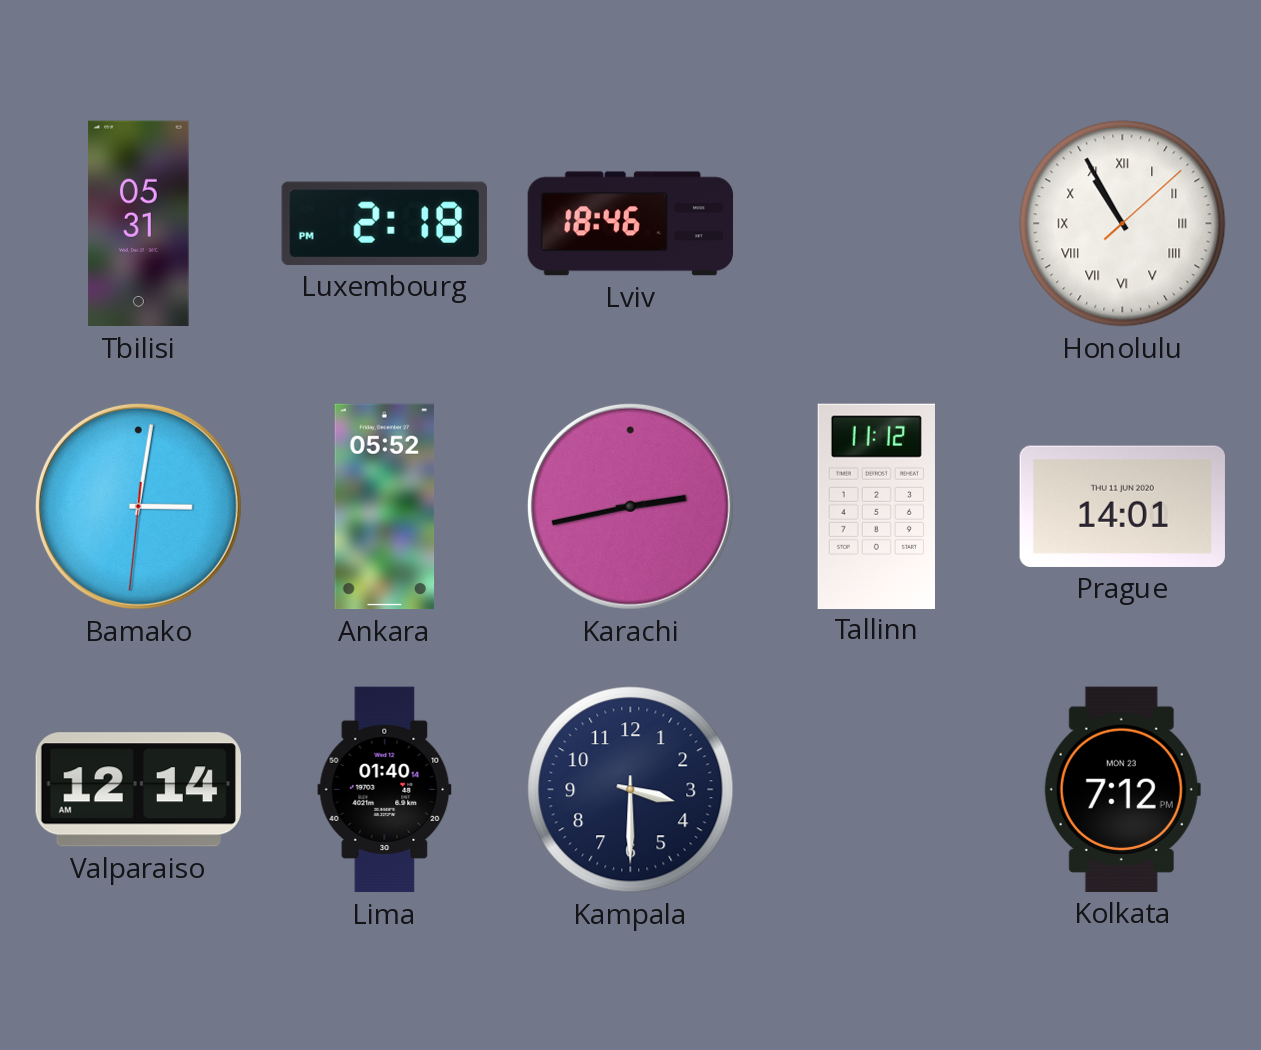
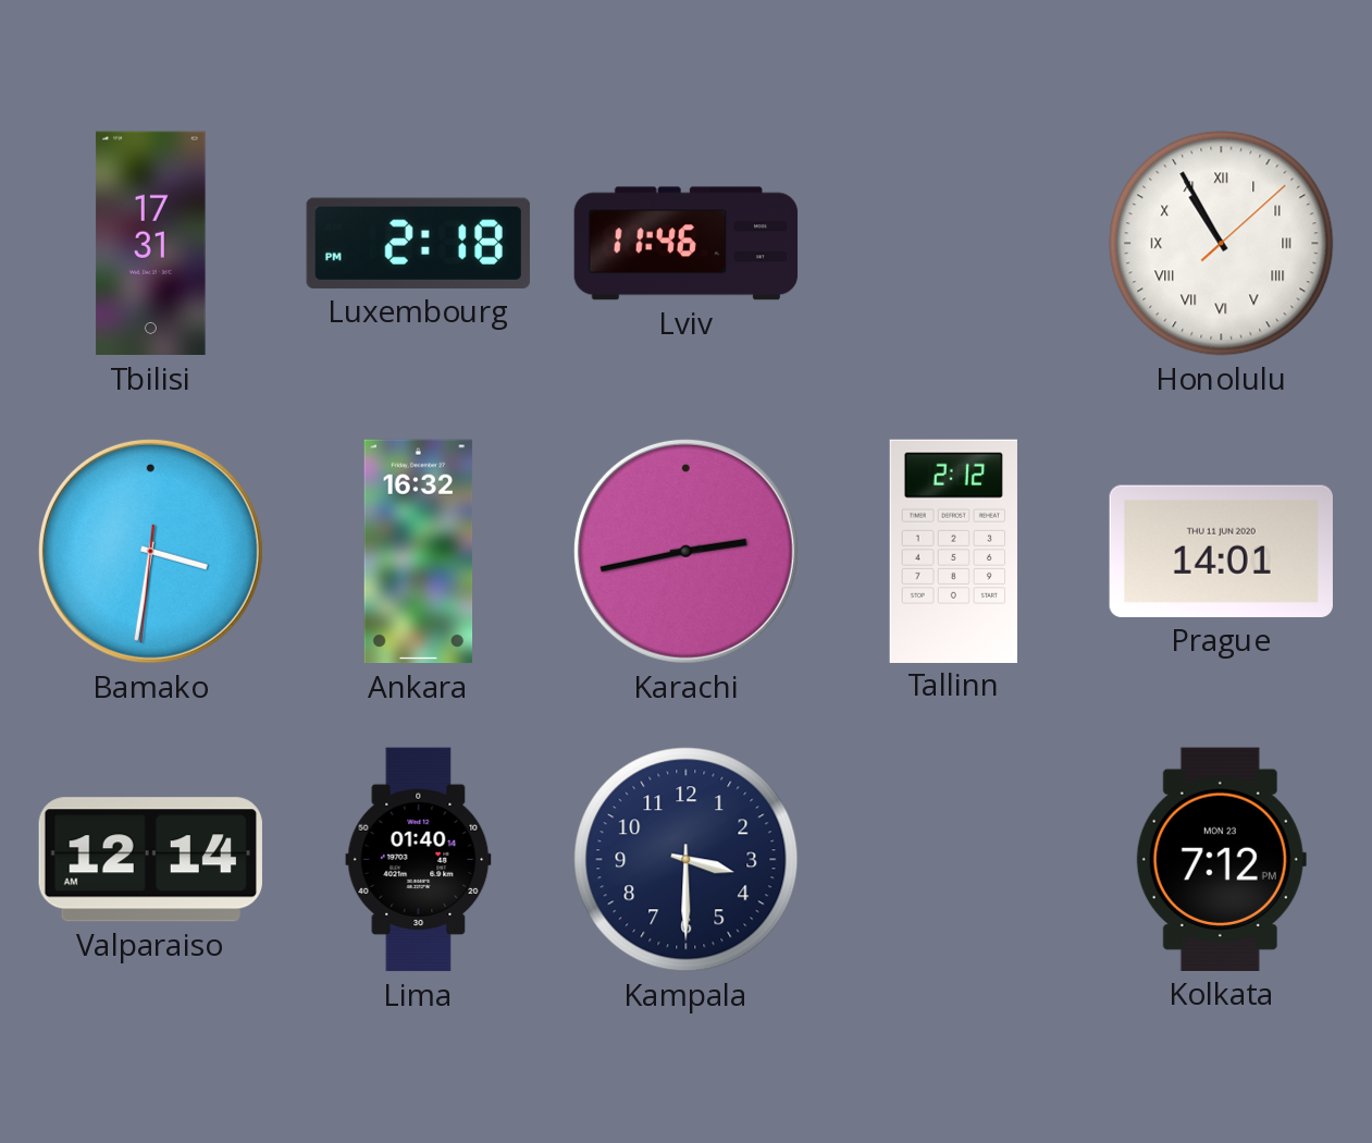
Tbilisi: 05:31 -> 17:31 (151, 244)
Lviv: 18:46 -> 11:46 (687, 244)
Bamako: 3:01 -> 3:31 (150, 551)
Ankara: 05:52 -> 16:32 (419, 552)
Tallinn: 11:12 -> 2:12 (953, 551)
